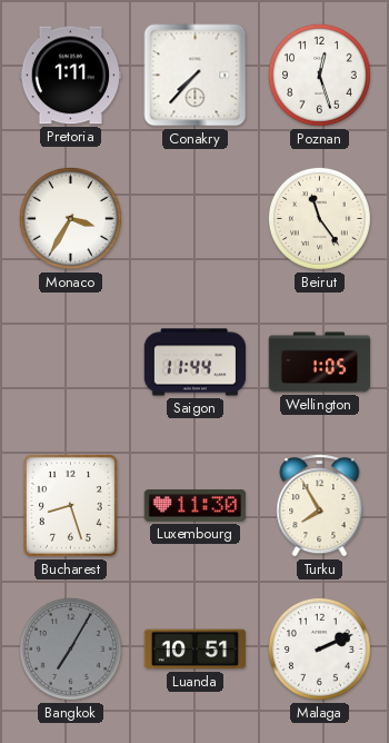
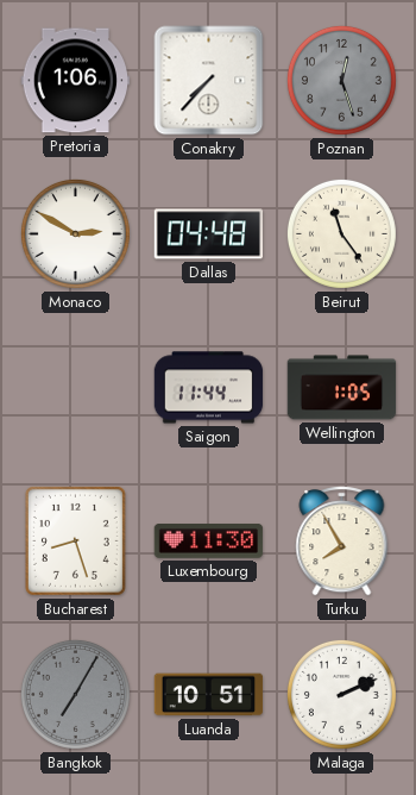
Pretoria: 1:11 -> 1:06 (76, 81)
Poznan dial: white -> grey (341, 80)
Monaco: 3:35 -> 2:50 (75, 233)
Dallas: none -> 04:48 (209, 234)
